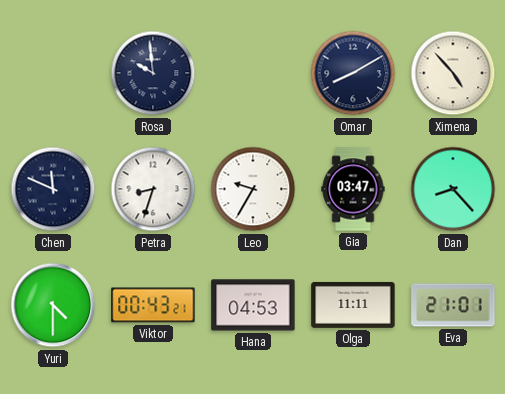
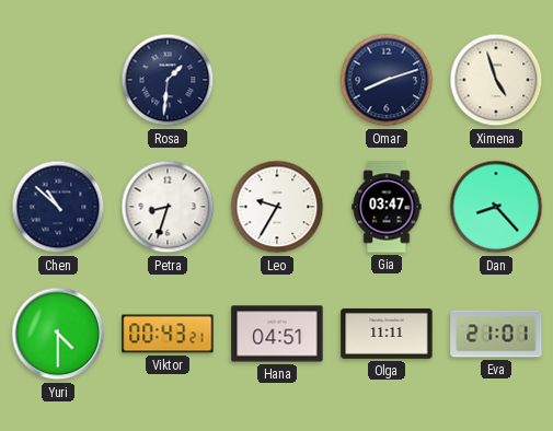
Rosa: 9:59 -> 1:31 (168, 80)
Omar: 8:10 -> 8:12 (387, 80)
Ximena: 4:53 -> 4:57 (496, 80)
Chen: 11:49 -> 10:52 (58, 207)
Hana: 04:53 -> 04:51 (277, 334)
